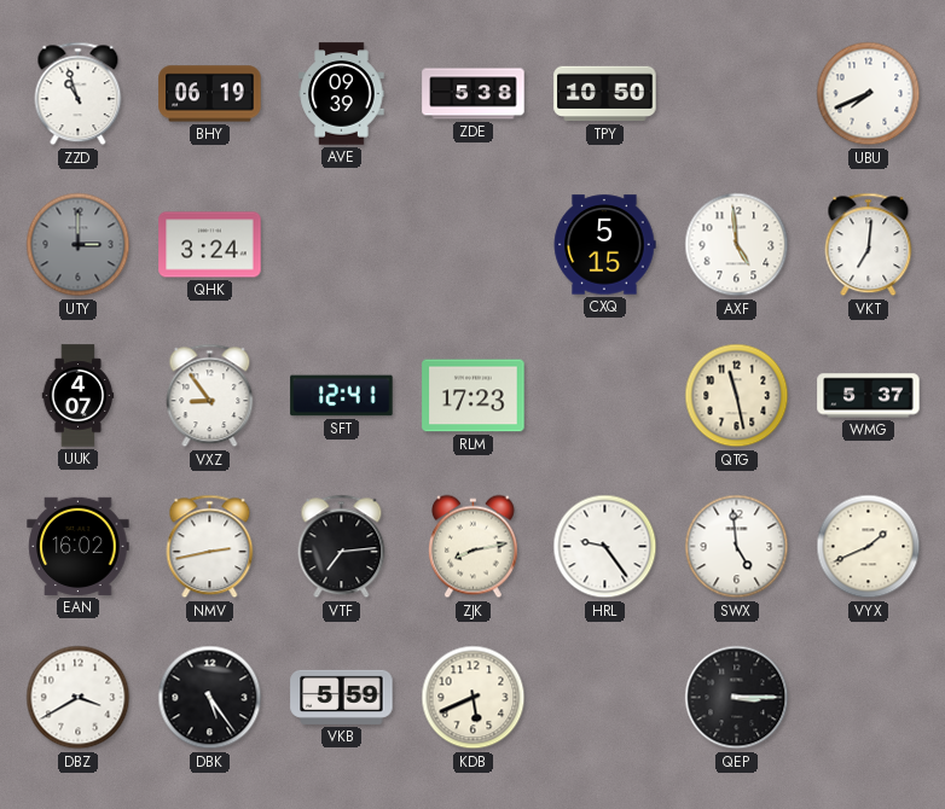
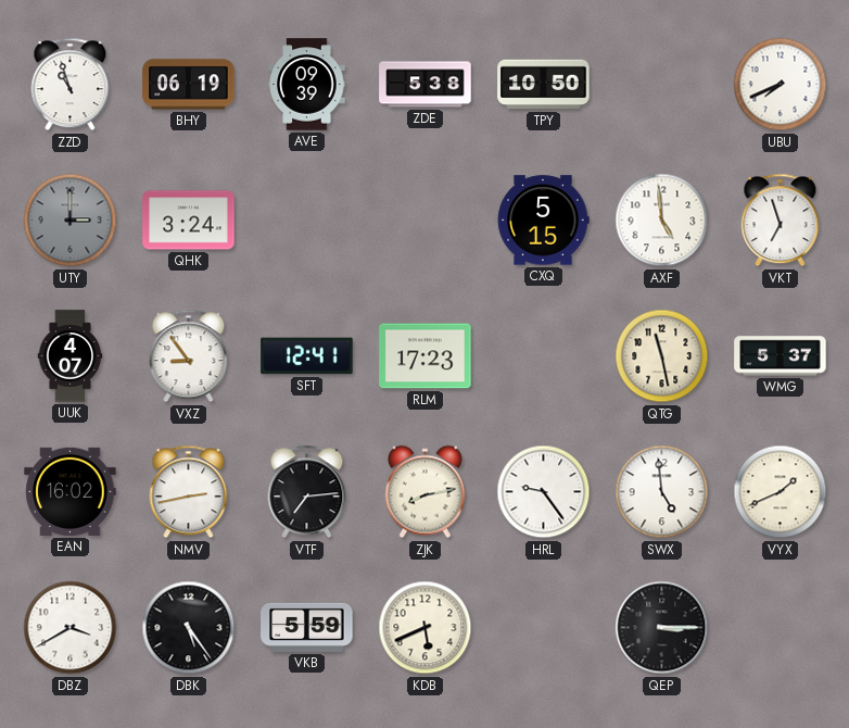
VKT: 7:01 -> 6:57 (781, 221)
